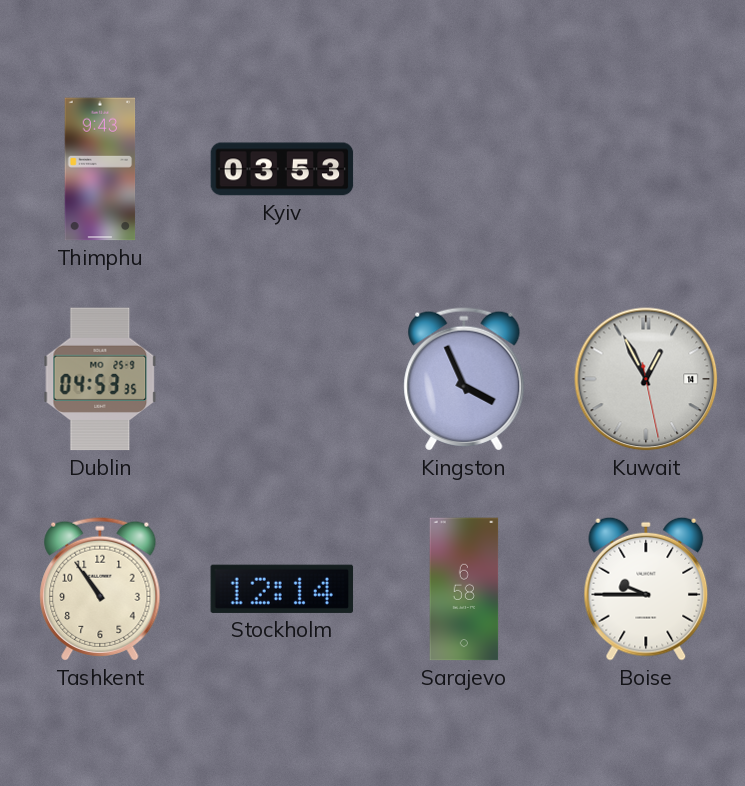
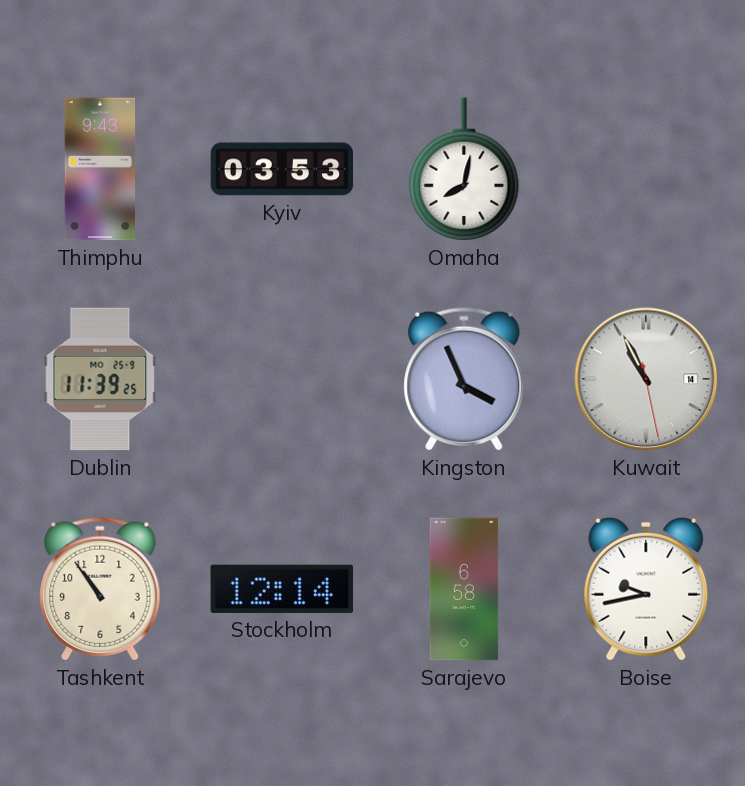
Omaha: none -> 8:02 (464, 169)
Dublin: 04:53 -> 11:39 (100, 379)
Kuwait: 12:55 -> 10:55 (646, 379)
Boise: 9:45 -> 9:43 (646, 589)
